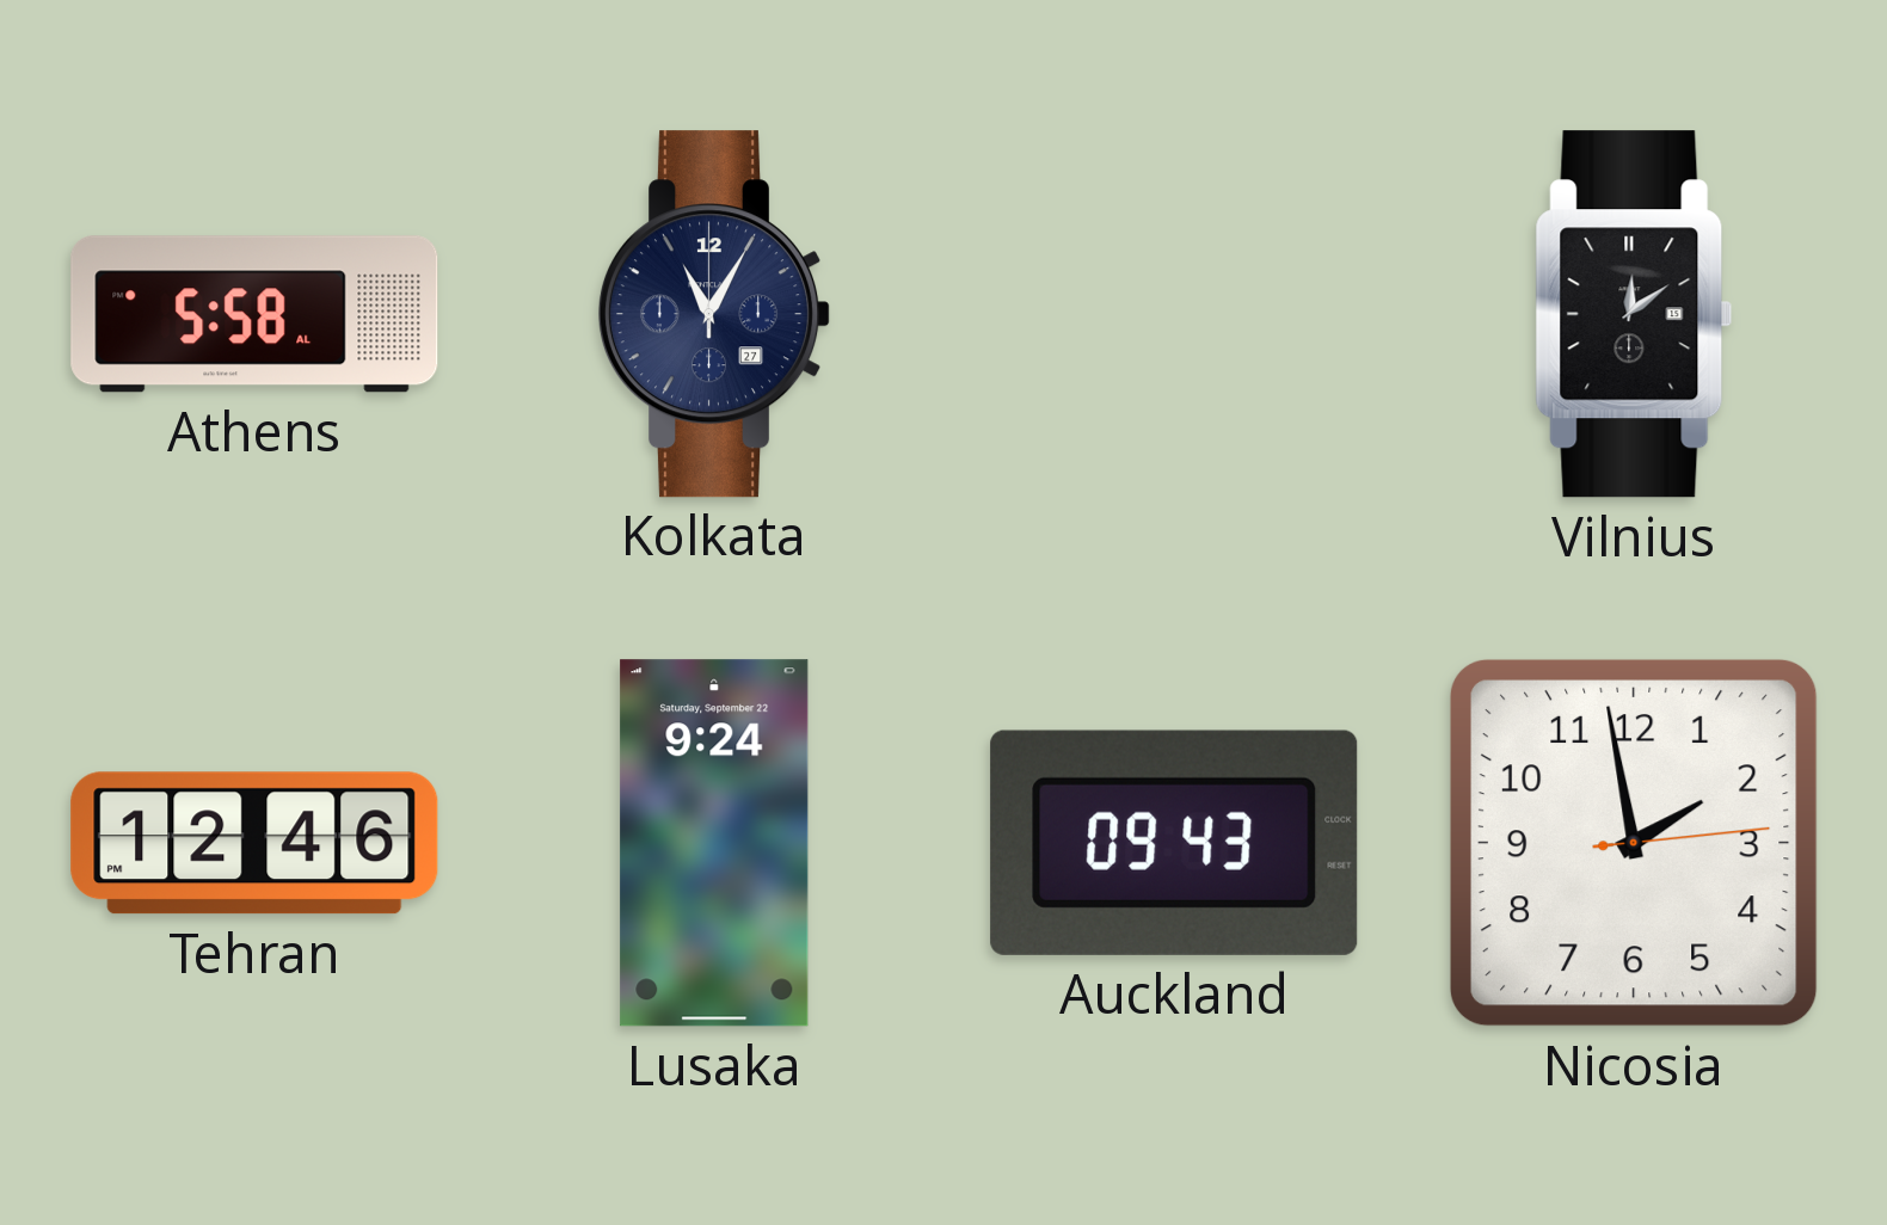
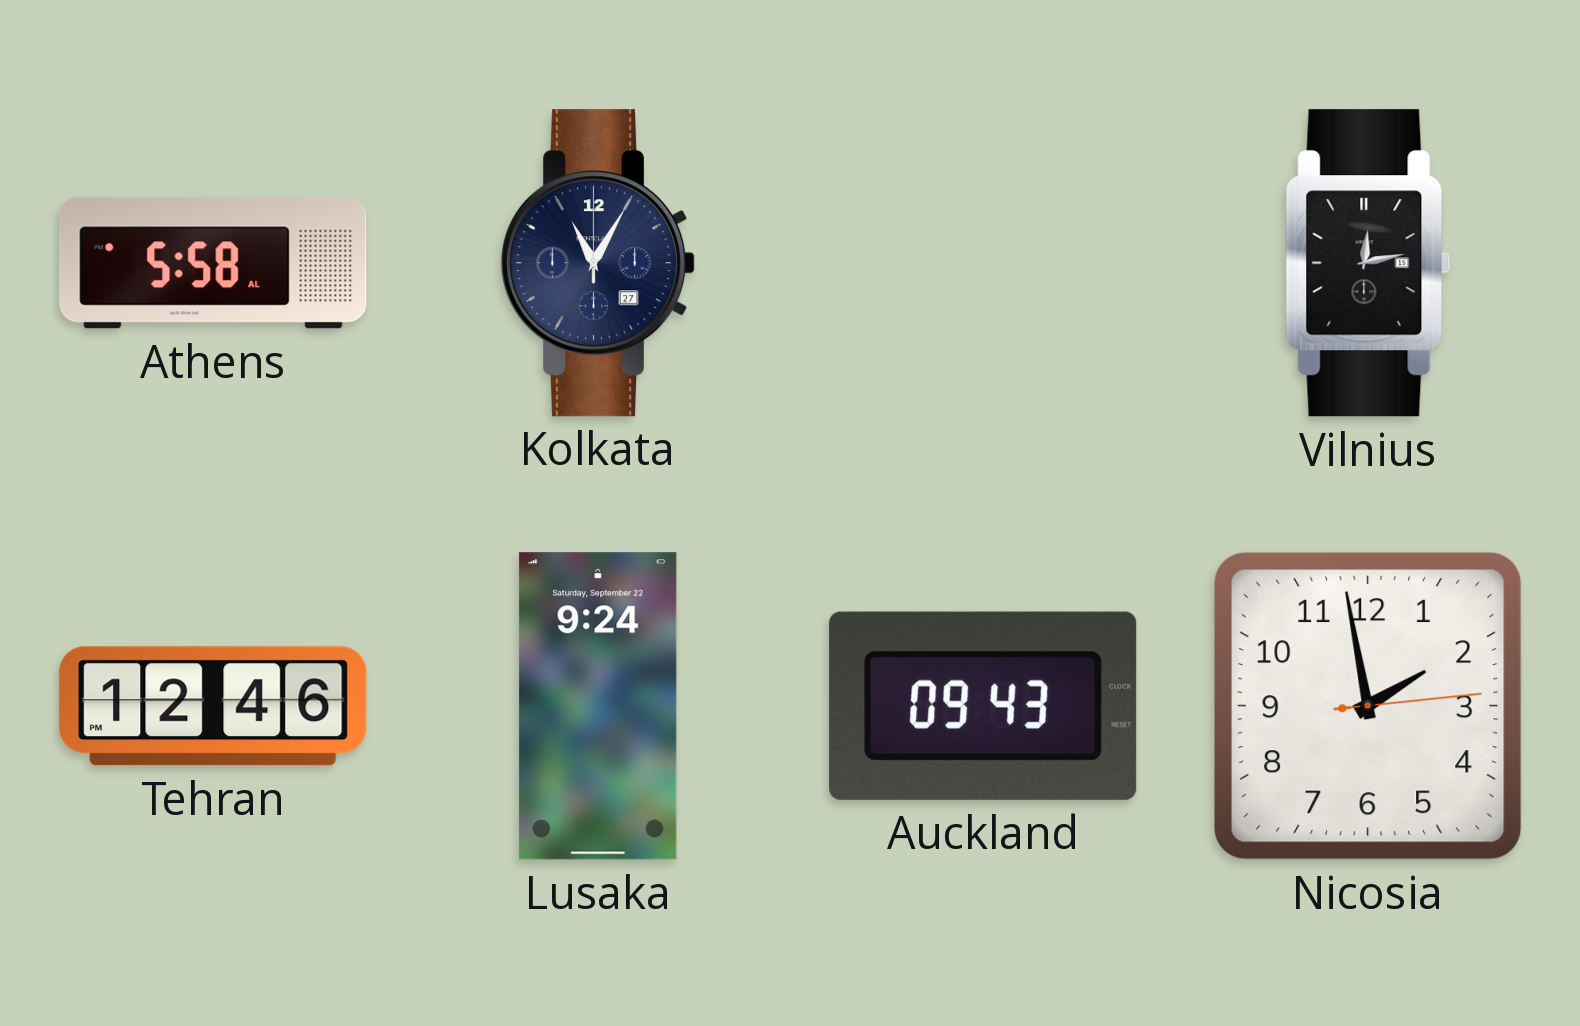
Vilnius: 12:09 -> 12:13 (1368, 263)
